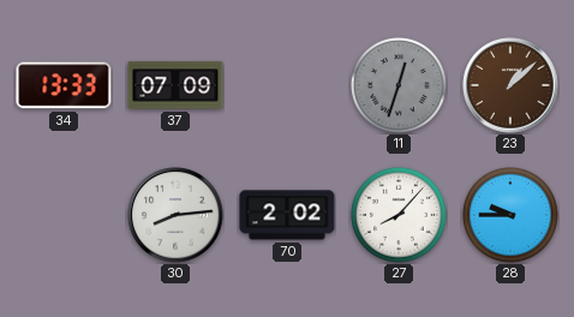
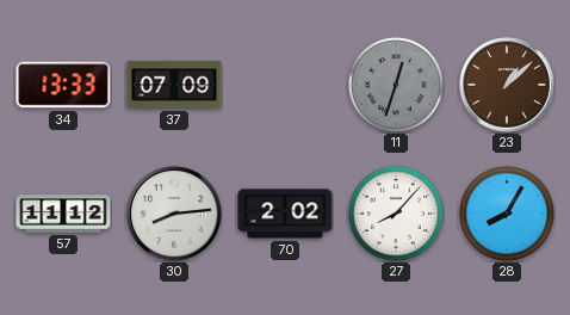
57: none -> 11:12 (63, 214)
28: 9:45 -> 8:05 (508, 215)
